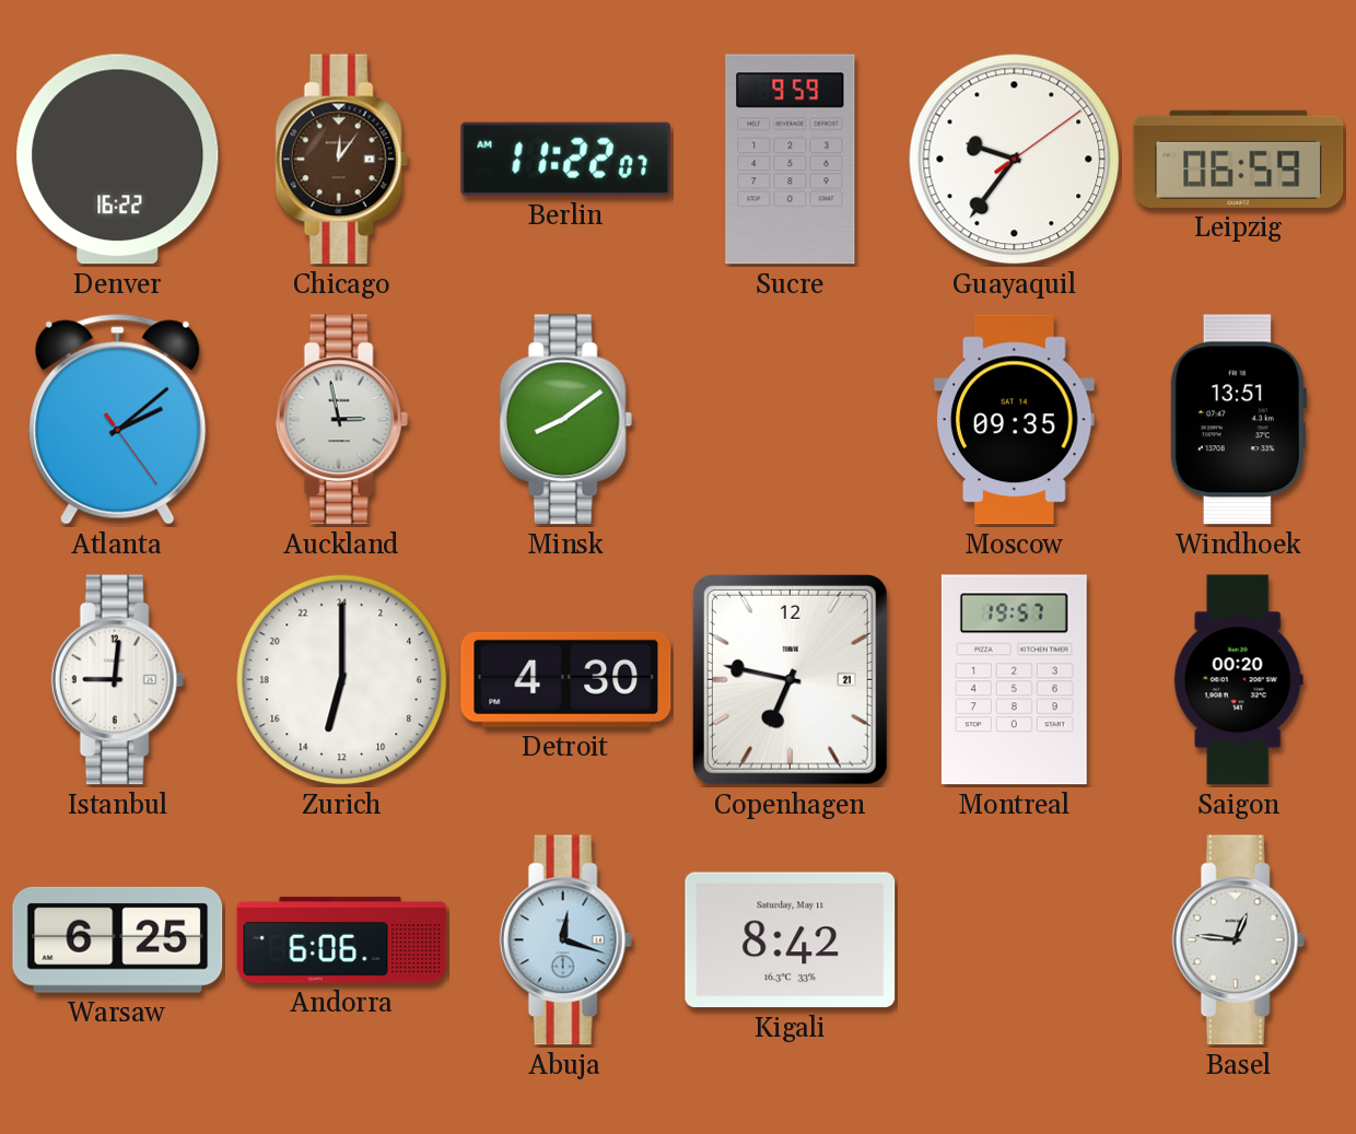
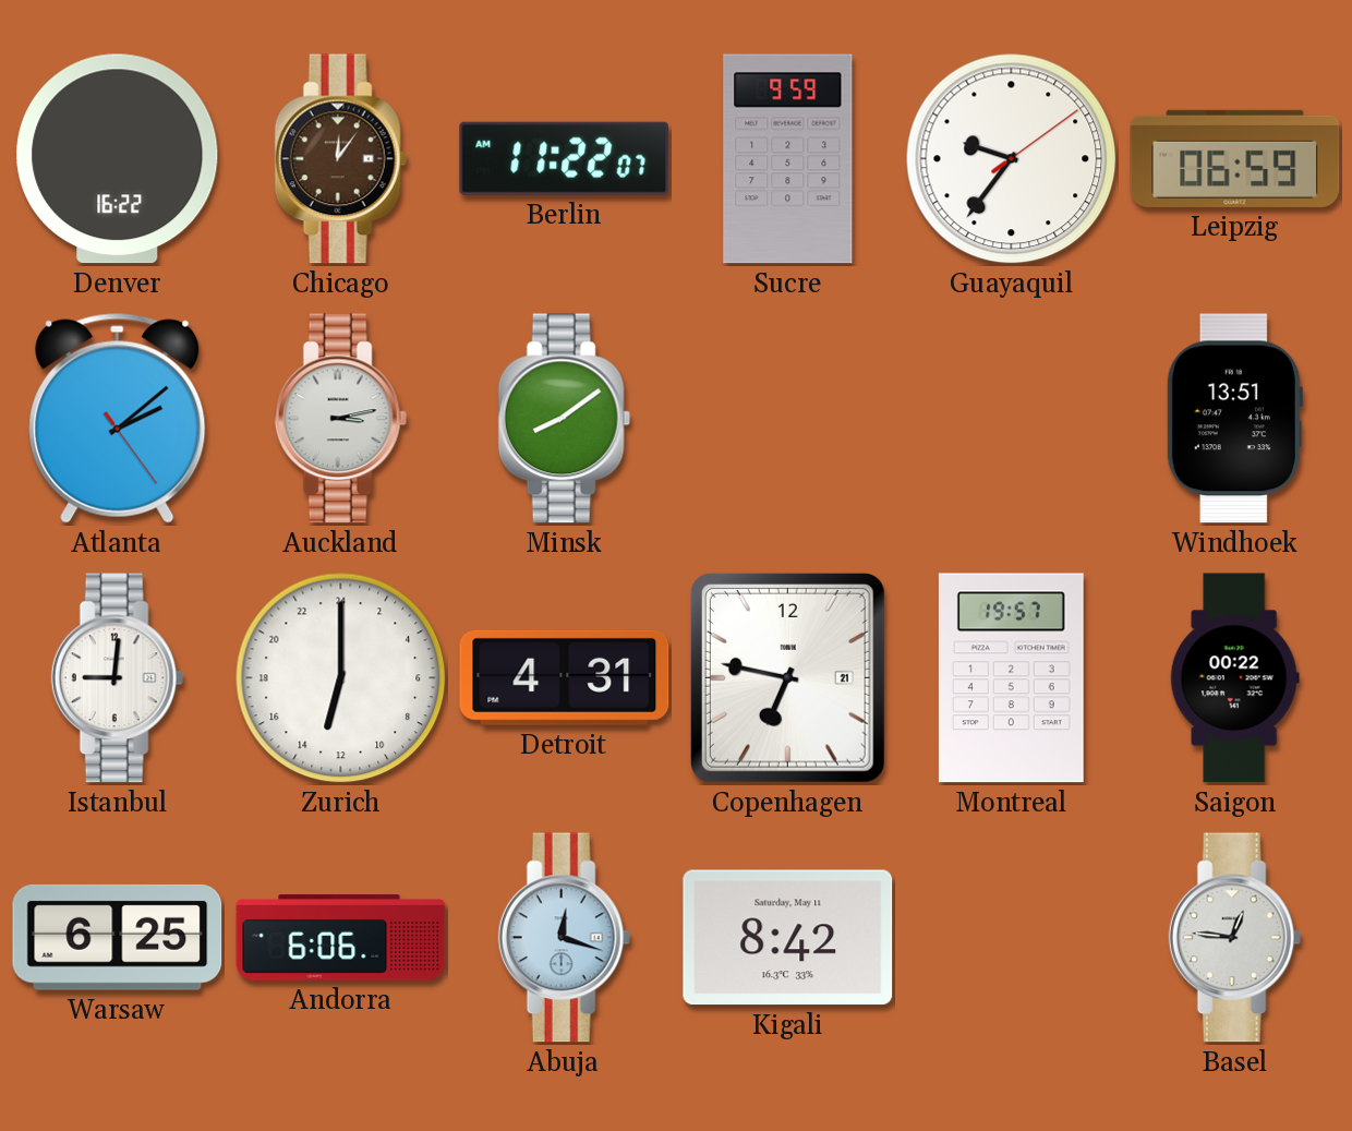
Auckland: 2:58 -> 3:13 (340, 419)
Moscow: 09:35 -> none (1015, 420)
Detroit: 4:30 -> 4:31 (565, 677)
Saigon: 00:20 -> 00:22 (1234, 678)
